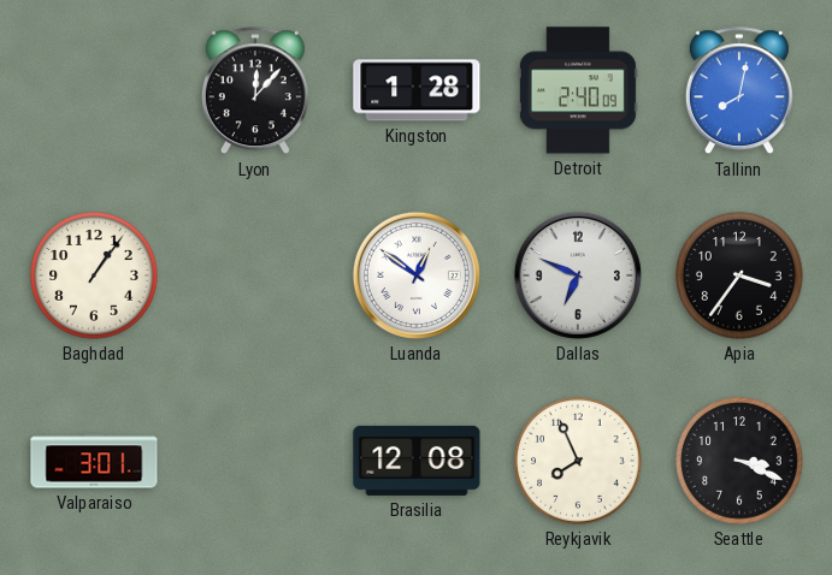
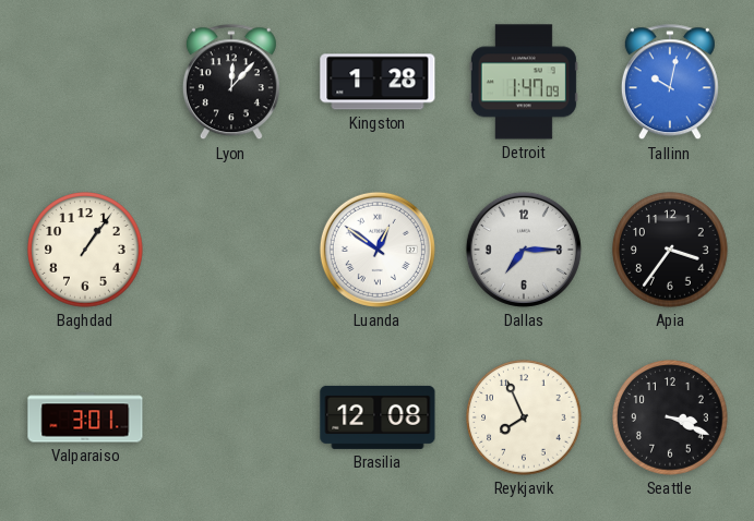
Detroit: 2:40 -> 1:47 (524, 82)
Tallinn: 8:02 -> 10:02 (670, 83)
Dallas: 6:49 -> 7:15 (524, 250)
